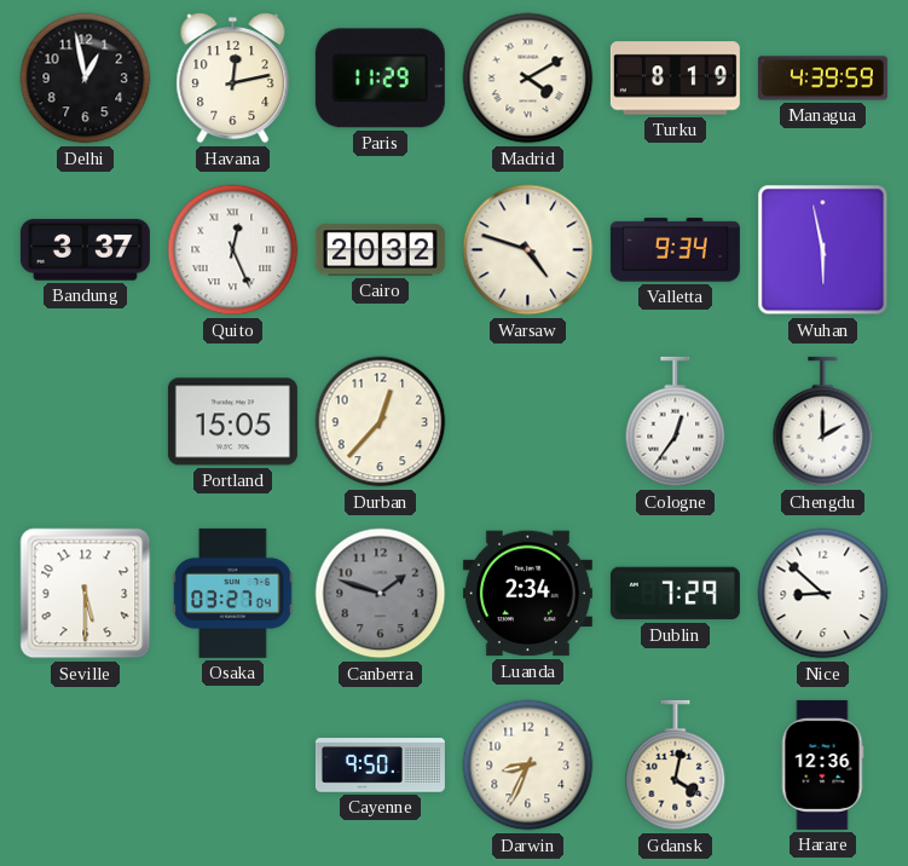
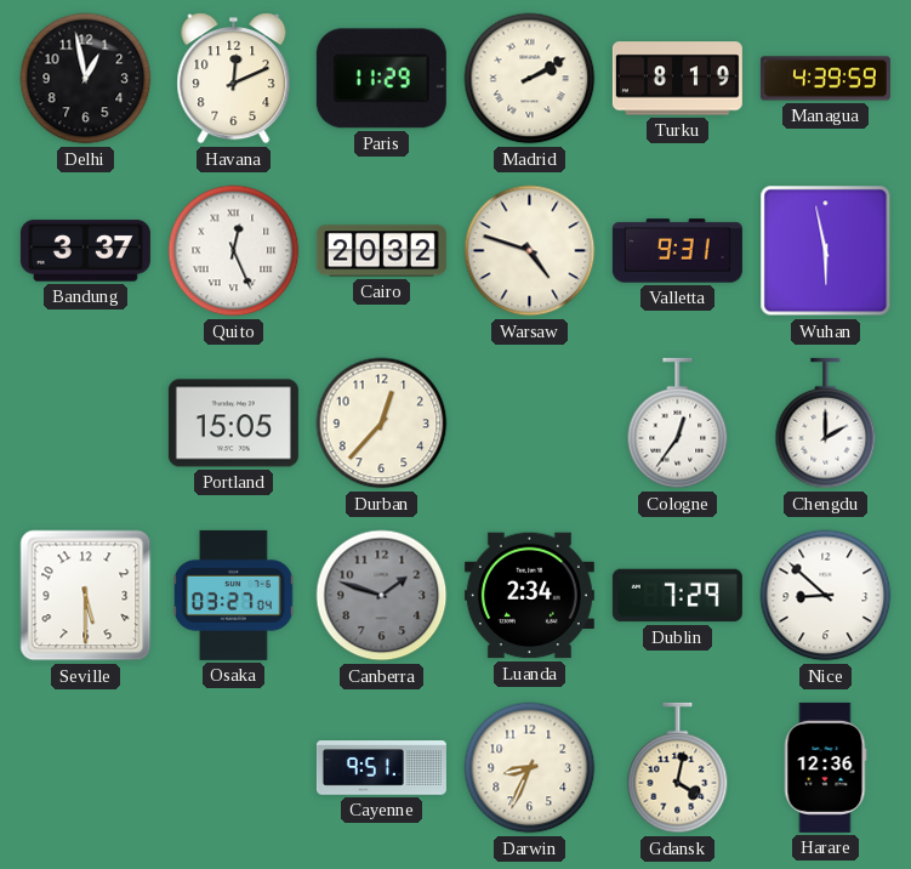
Havana: 12:13 -> 12:11 (234, 79)
Madrid: 4:10 -> 2:10 (530, 79)
Valletta: 9:34 -> 9:31 (677, 251)
Cayenne: 9:50 -> 9:51 (381, 768)
